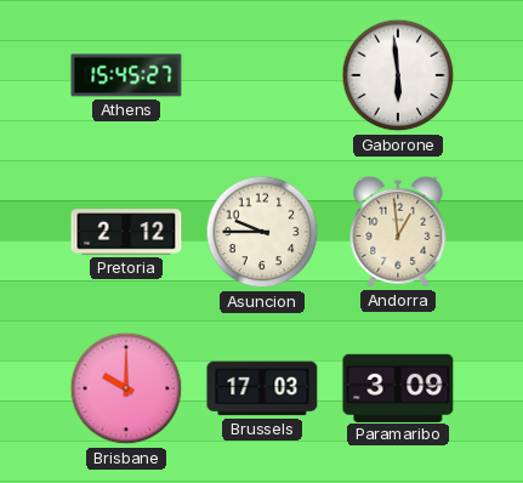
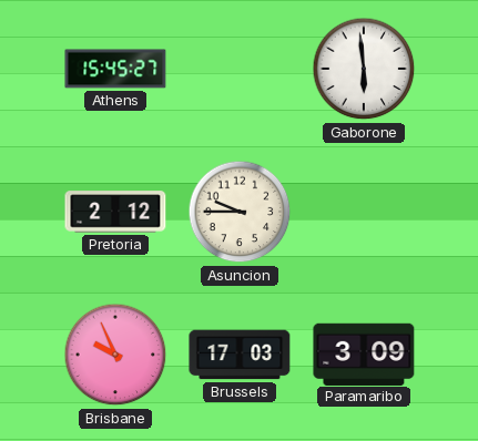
Andorra: 12:59 -> none (398, 232)
Brisbane: 10:00 -> 9:56 (115, 355)
